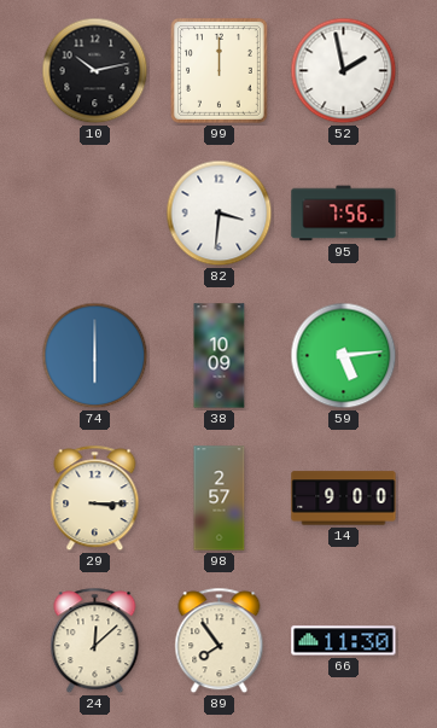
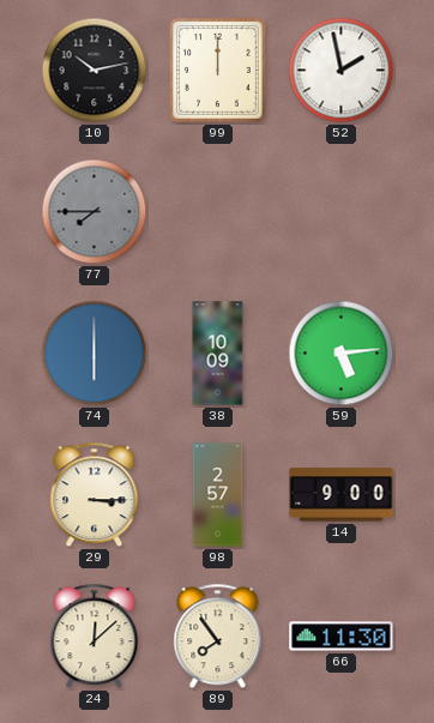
77: none -> 7:45 (95, 212)
82: 3:31 -> none (220, 214)
95: 7:56 -> none (344, 214)
